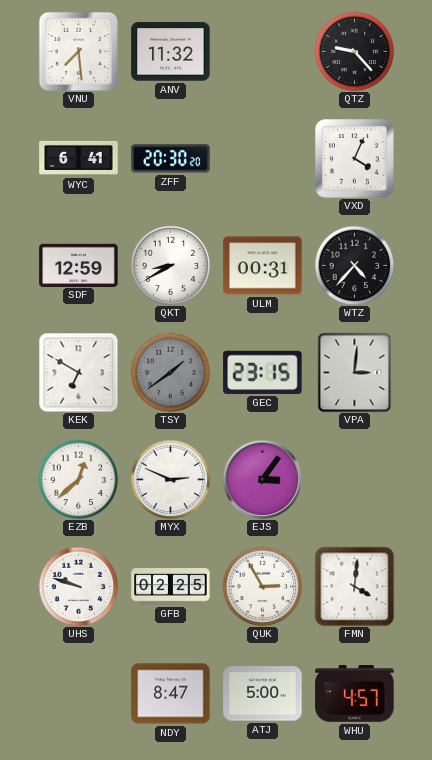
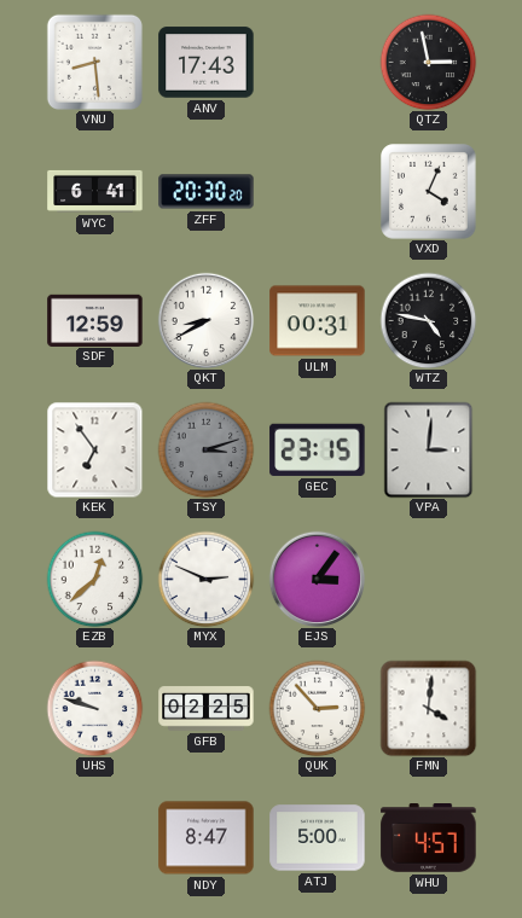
VNU: 7:29 -> 8:29 (94, 62)
ANV: 11:32 -> 17:43 (207, 63)
QTZ: 9:23 -> 2:58 (428, 62)
WTZ: 4:37 -> 4:47 (428, 320)
KEK: 6:50 -> 6:54 (94, 449)
TSY: 1:39 -> 3:12 (205, 449)
QUK: 2:55 -> 2:53 (317, 708)
